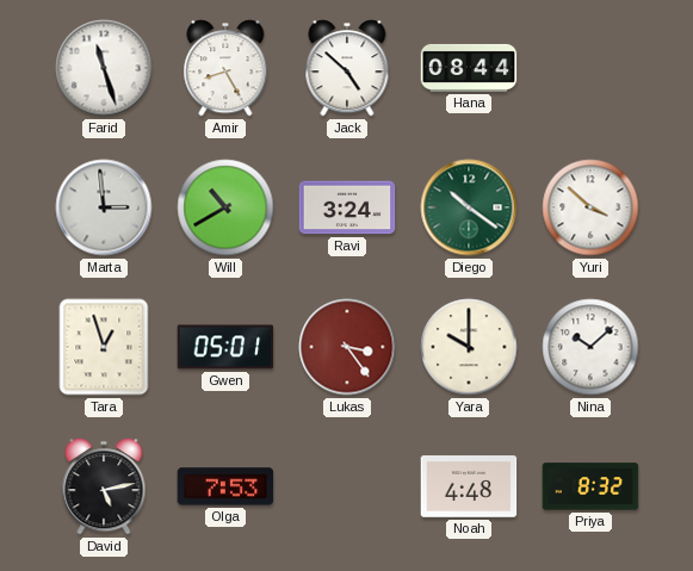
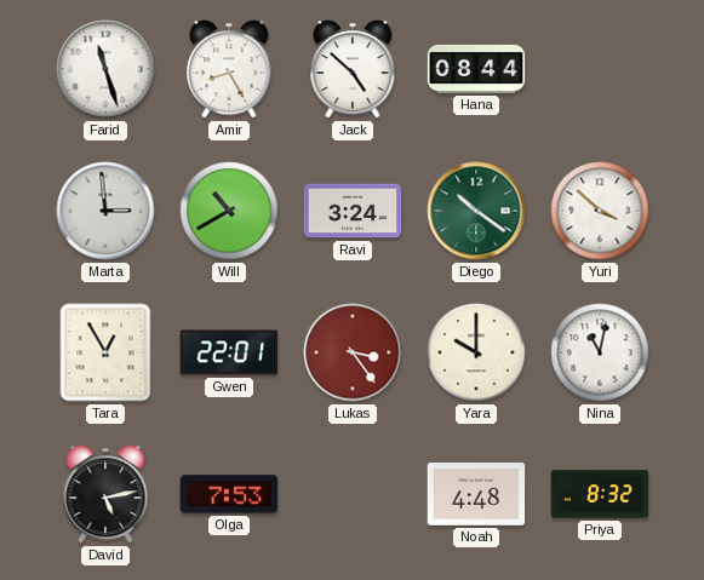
Tara: 12:57 -> 12:55 (105, 352)
Gwen: 05:01 -> 22:01 (229, 352)
Nina: 10:08 -> 11:02 (600, 352)
